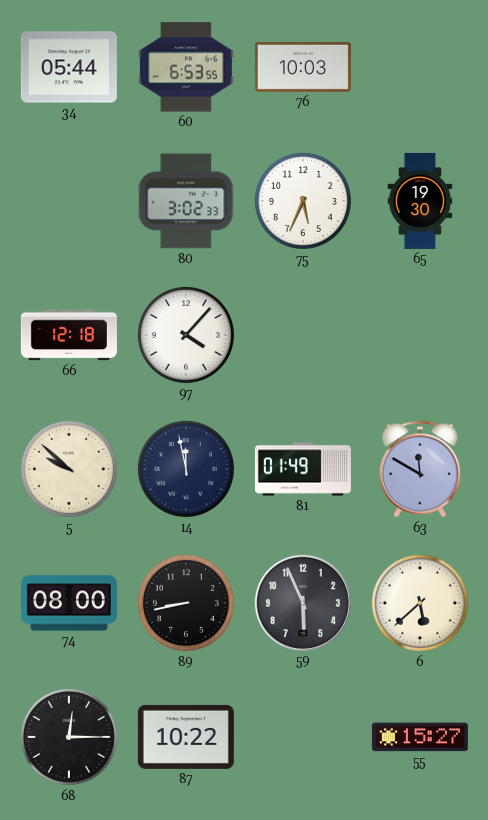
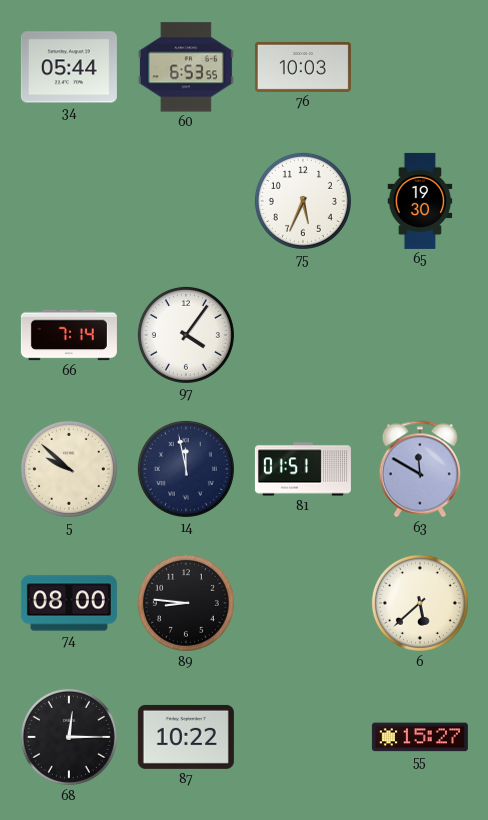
80: 3:02 -> none (186, 201)
66: 12:18 -> 7:14 (69, 335)
97: 4:07 -> 4:06 (186, 335)
81: 01:49 -> 01:51 (303, 469)
89: 8:43 -> 8:46 (186, 603)
59: 5:56 -> none (303, 603)
